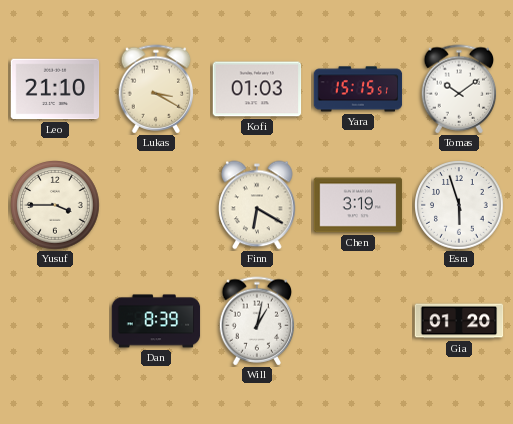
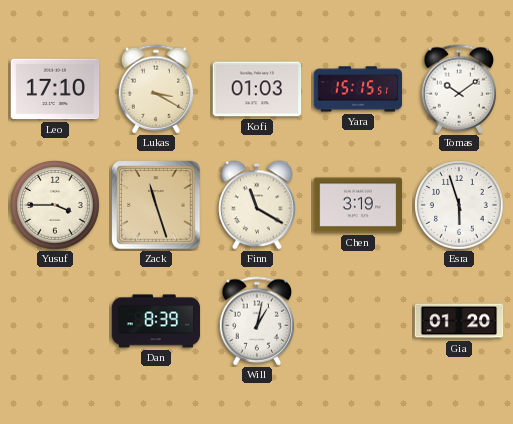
Leo: 21:10 -> 17:10 (55, 89)
Zack: none -> 11:27 (156, 205)
Finn: 6:20 -> 11:20 (257, 205)
